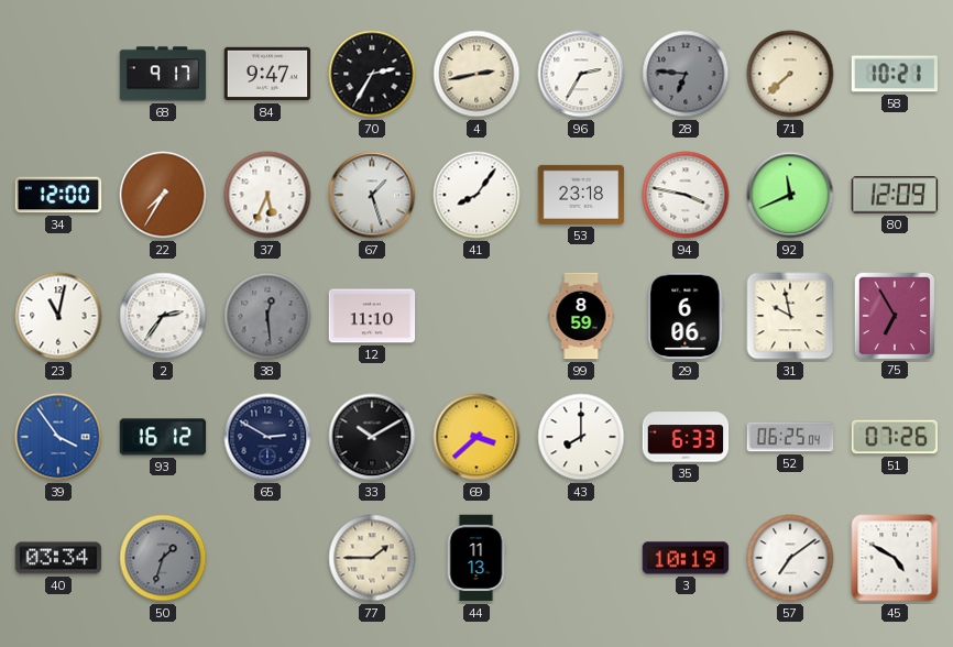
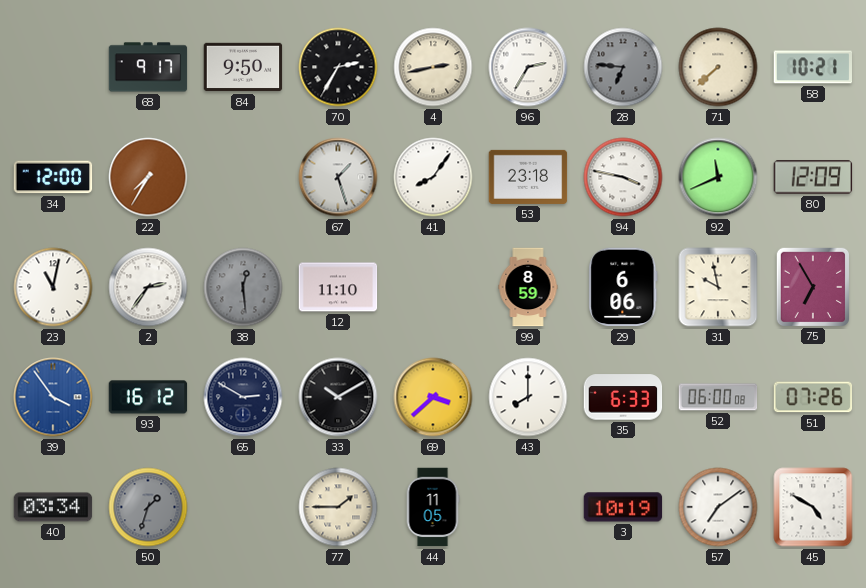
84: 9:47 -> 9:50 (243, 67)
37: 5:34 -> none (267, 195)
52: 06:25 -> 06:00 (718, 397)
44: 11:13 -> 11:05 (433, 507)
